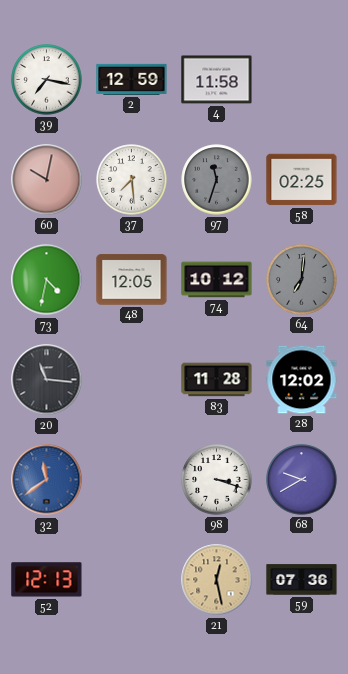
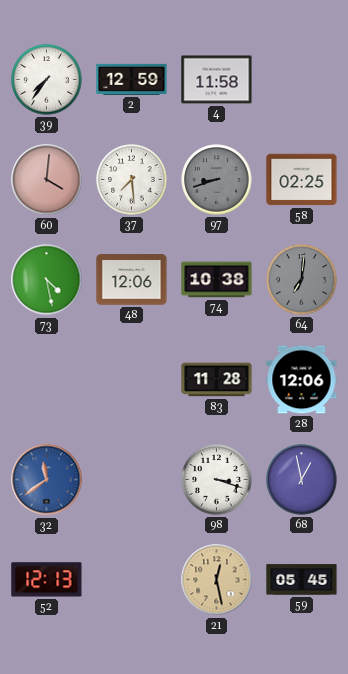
39: 7:17 -> 7:36 (47, 80)
60: 10:02 -> 4:01 (47, 180)
97: 11:33 -> 8:42 (217, 180)
73: 4:32 -> 4:28 (47, 280)
48: 12:05 -> 12:06 (132, 280)
74: 10:12 -> 10:38 (217, 280)
20: 11:16 -> none (47, 380)
28: 12:02 -> 12:06 (302, 380)
68: 9:40 -> 12:58 (302, 480)
59: 07:36 -> 05:45 (302, 580)
